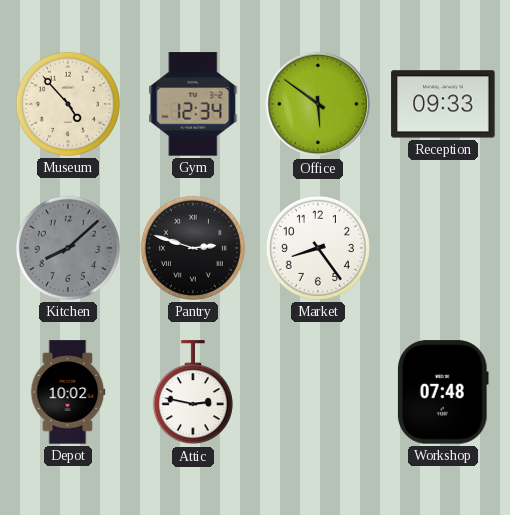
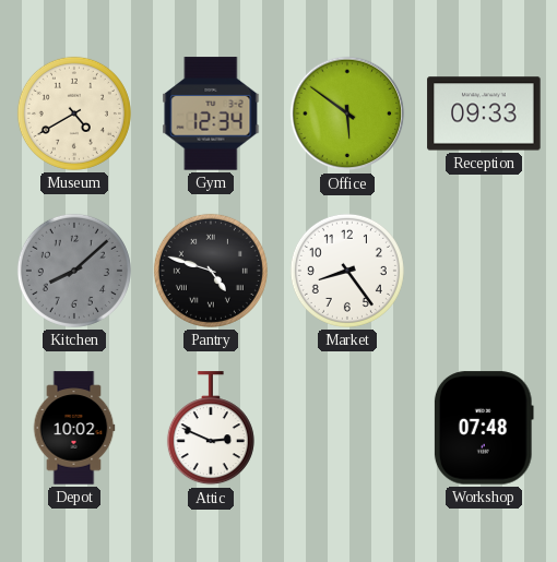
Museum: 4:53 -> 4:40 (74, 113)
Pantry: 2:48 -> 4:48 (211, 271)
Attic: 2:47 -> 2:49 (211, 429)
